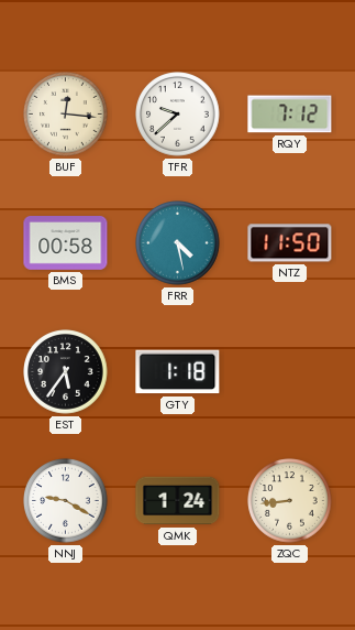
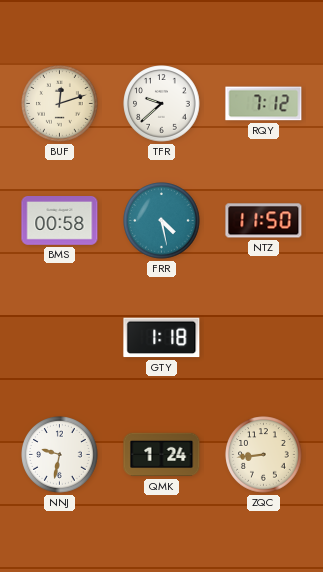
BUF: 12:16 -> 12:12 (60, 104)
EST: 5:36 -> none (66, 372)
NNJ: 9:20 -> 9:32 (60, 455)
